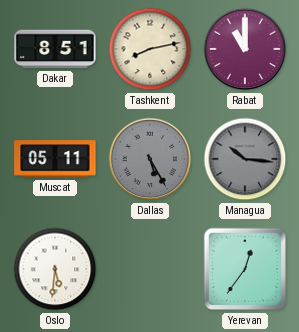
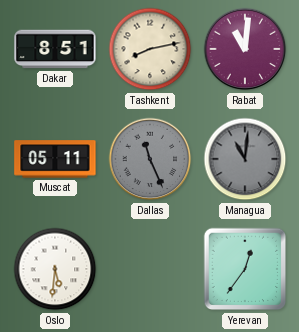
Rabat: 11:00 -> 11:01 (245, 49)
Dallas: 5:25 -> 11:26 (150, 159)
Managua: 10:16 -> 11:01 (245, 159)
